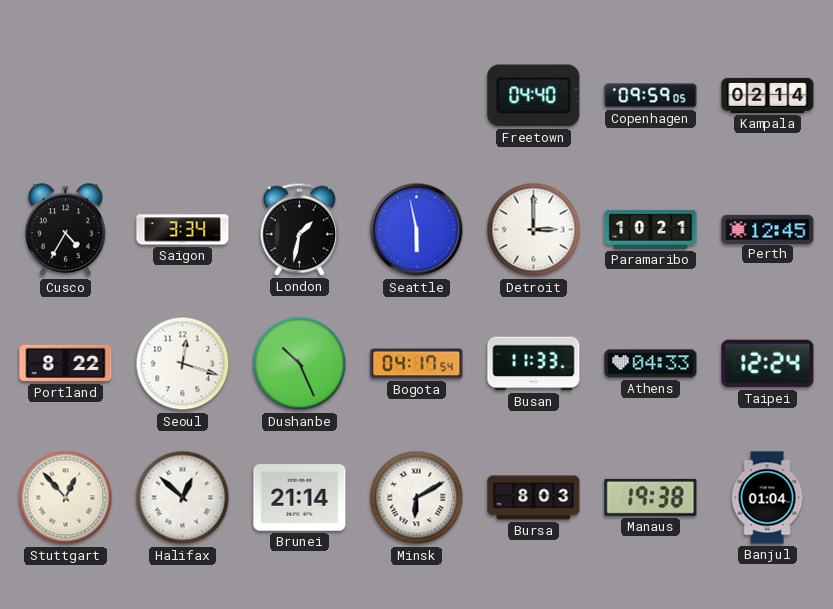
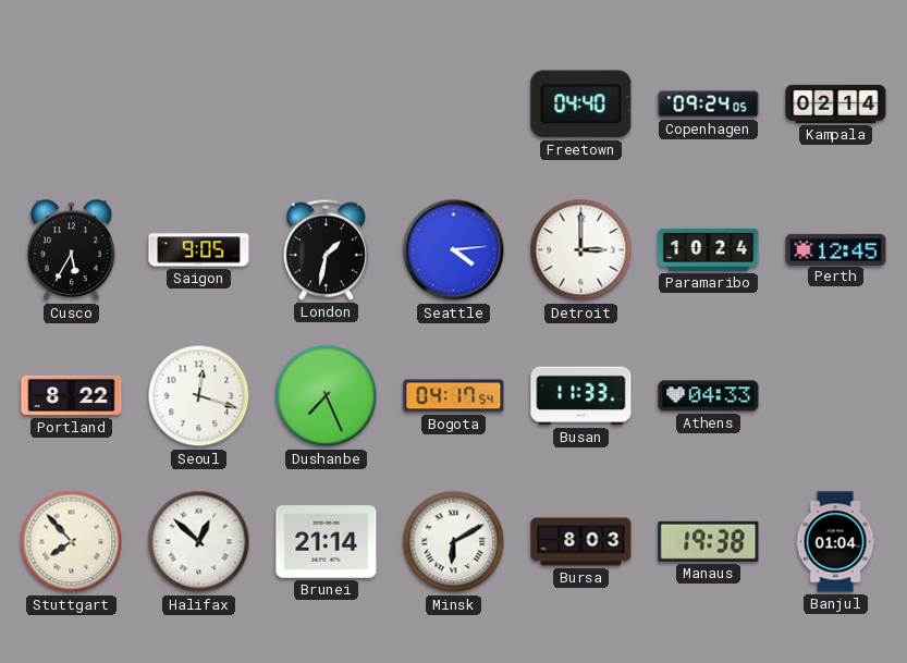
Copenhagen: 09:59 -> 09:24 (709, 105)
Cusco: 4:35 -> 5:35 (72, 250)
Saigon: 3:34 -> 9:05 (199, 250)
Seattle: 5:58 -> 4:14 (454, 250)
Paramaribo: 10:21 -> 10:24 (709, 249)
Dushanbe: 10:26 -> 7:26 (327, 396)
Taipei: 12:24 -> none (768, 364)
Stuttgart: 12:53 -> 7:53 (72, 542)
